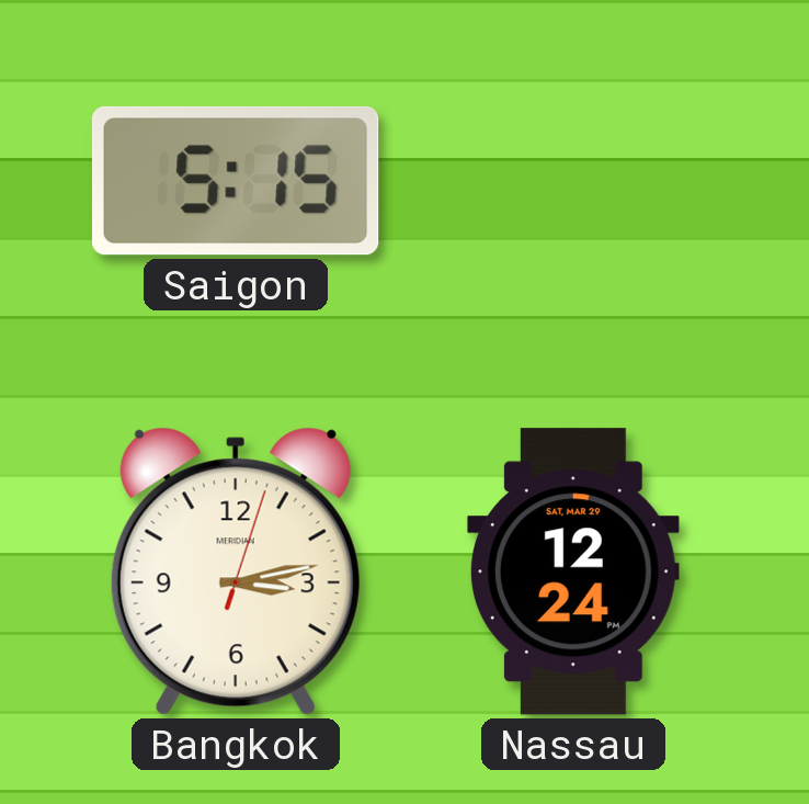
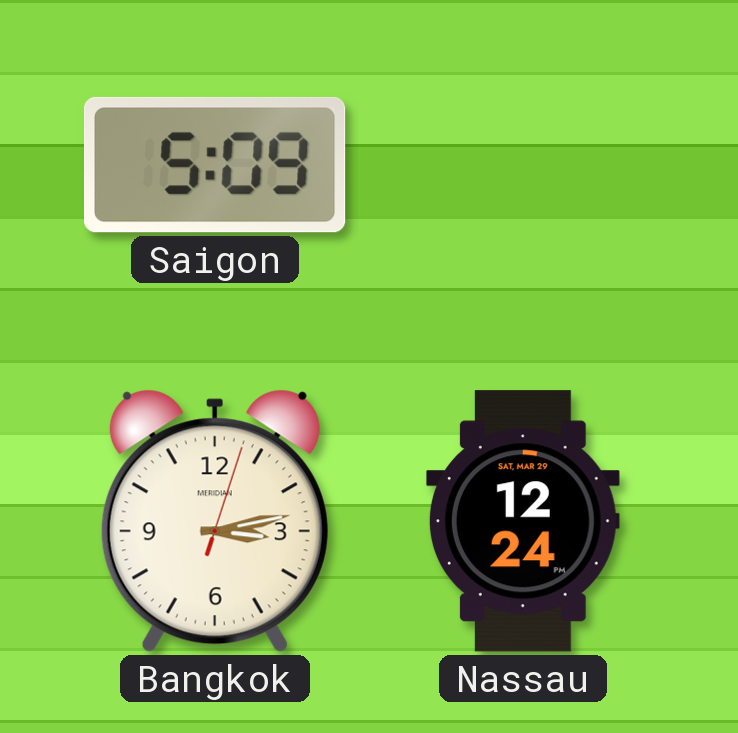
Saigon: 5:15 -> 5:09 (215, 165)
